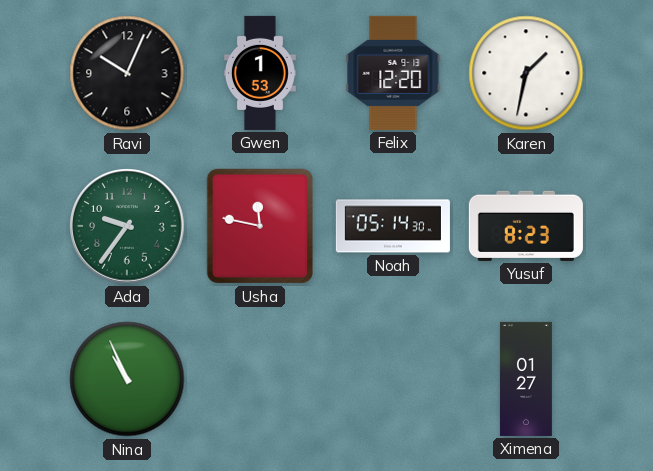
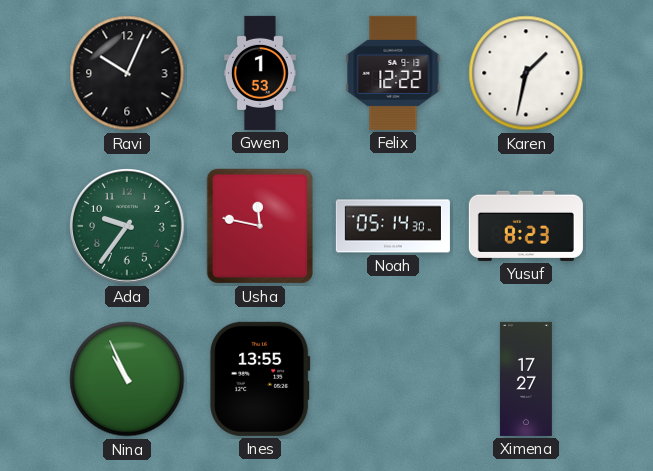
Felix: 12:20 -> 12:22 (393, 73)
Ines: none -> 13:55 (260, 379)
Ximena: 01:27 -> 17:27 (526, 379)
